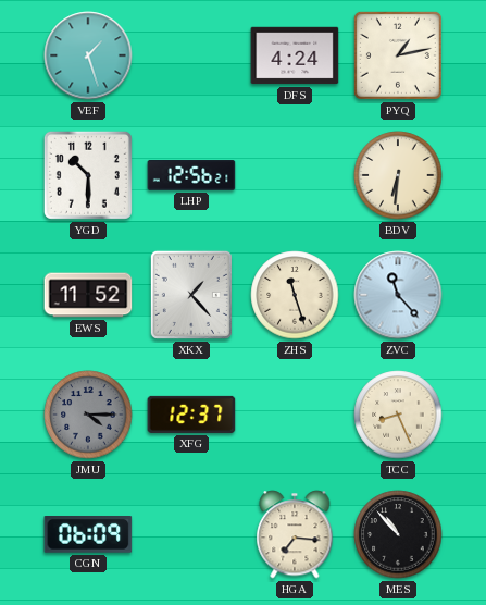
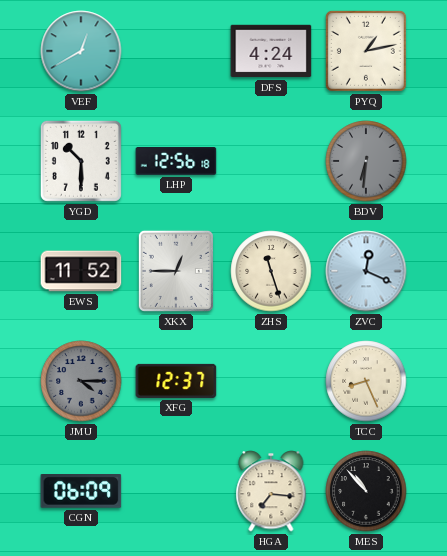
VEF: 1:27 -> 12:40 (81, 51)
LHP: 12:56:21 -> 12:56:18 (176, 161)
BDV dial: cream -> grey (366, 161)
XKX: 1:23 -> 12:45 (176, 271)
ZVC: 11:23 -> 12:19 (366, 271)
